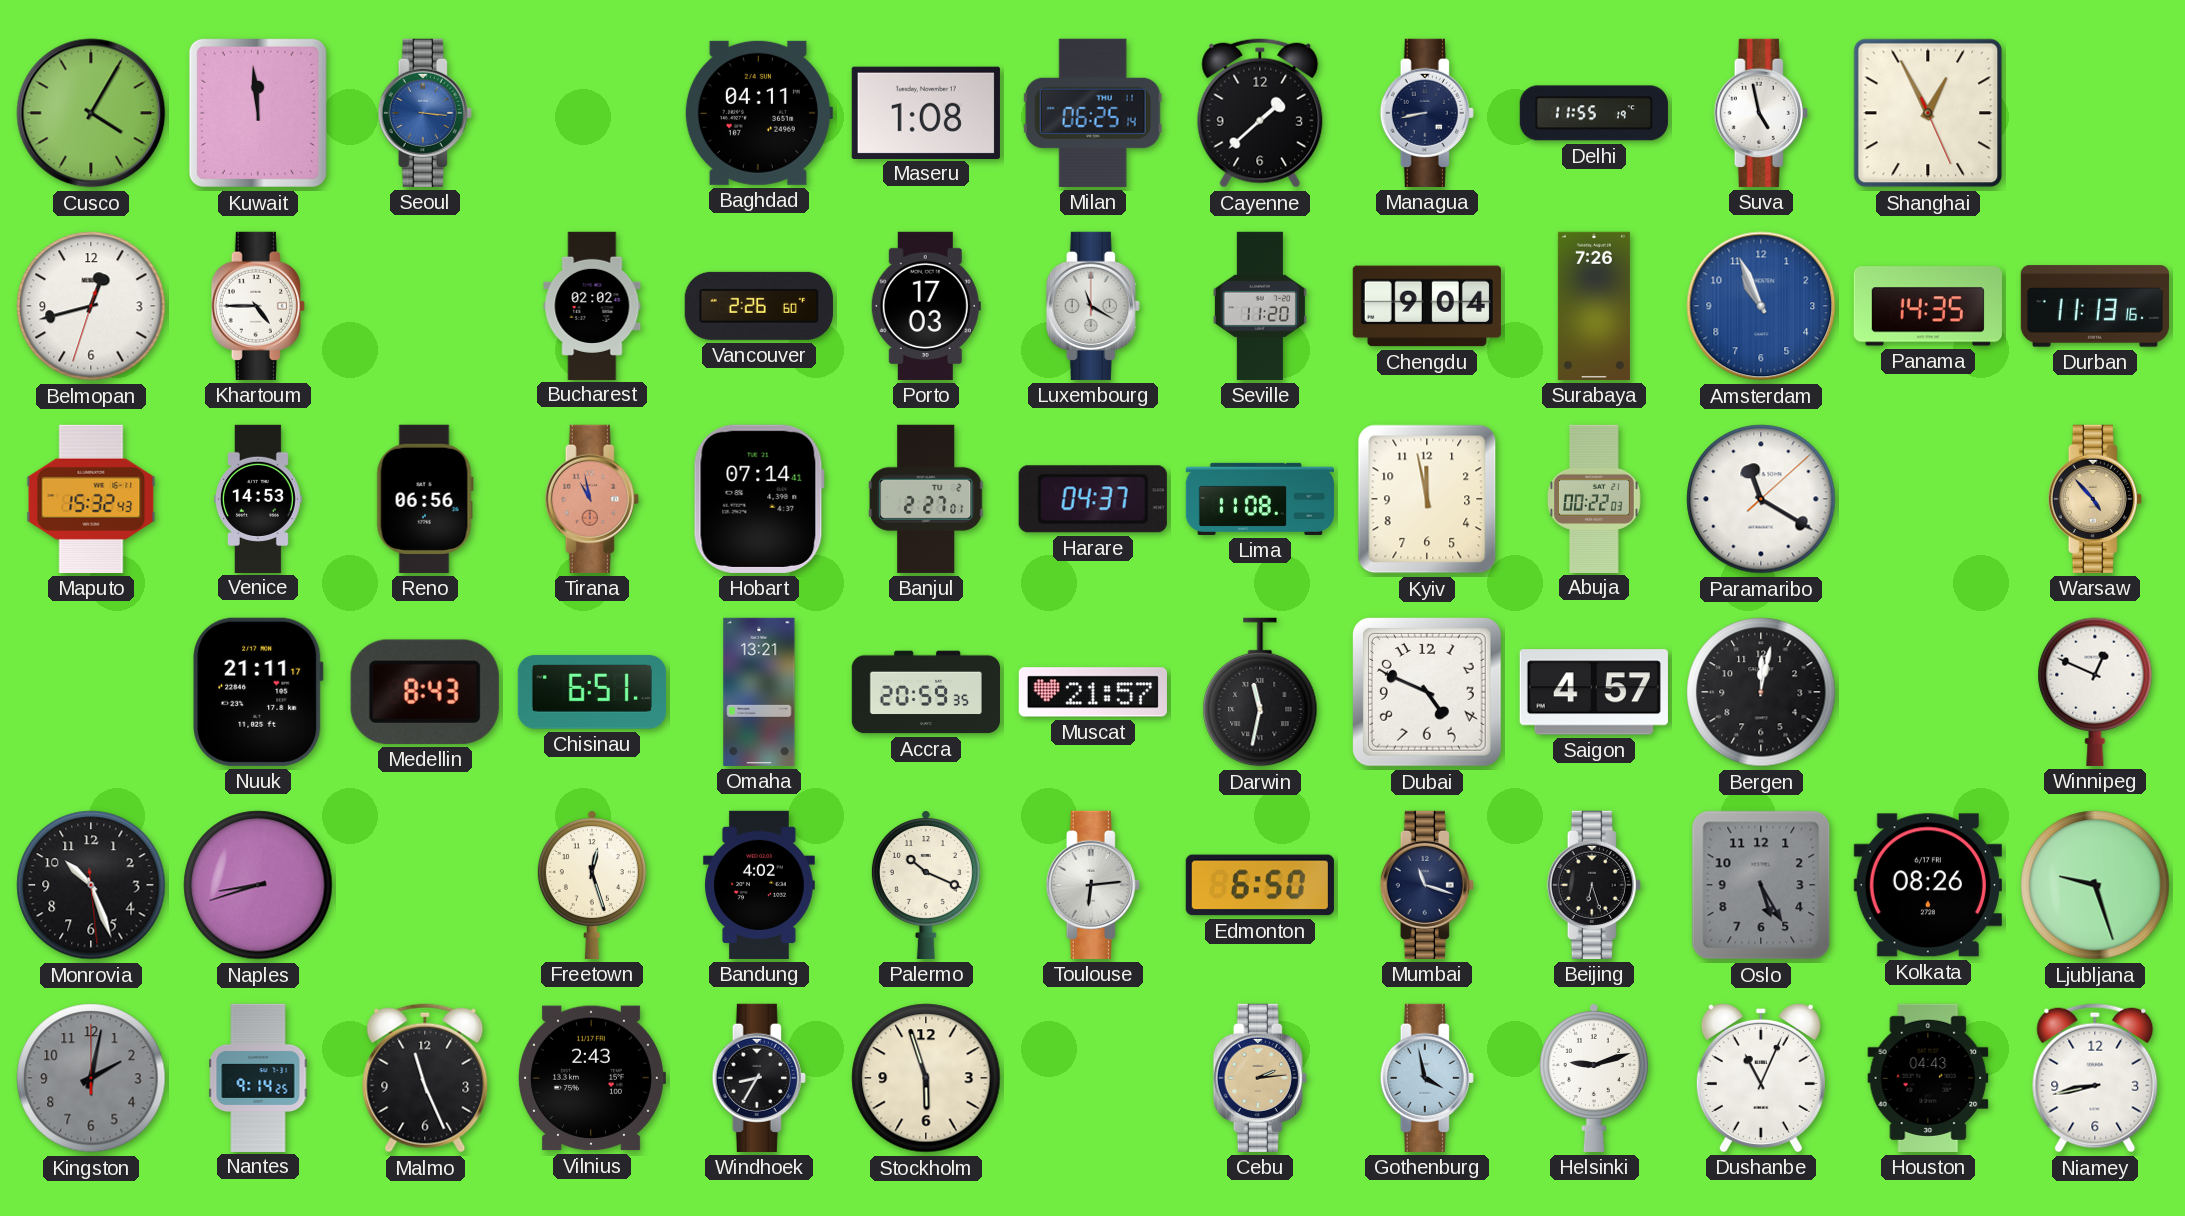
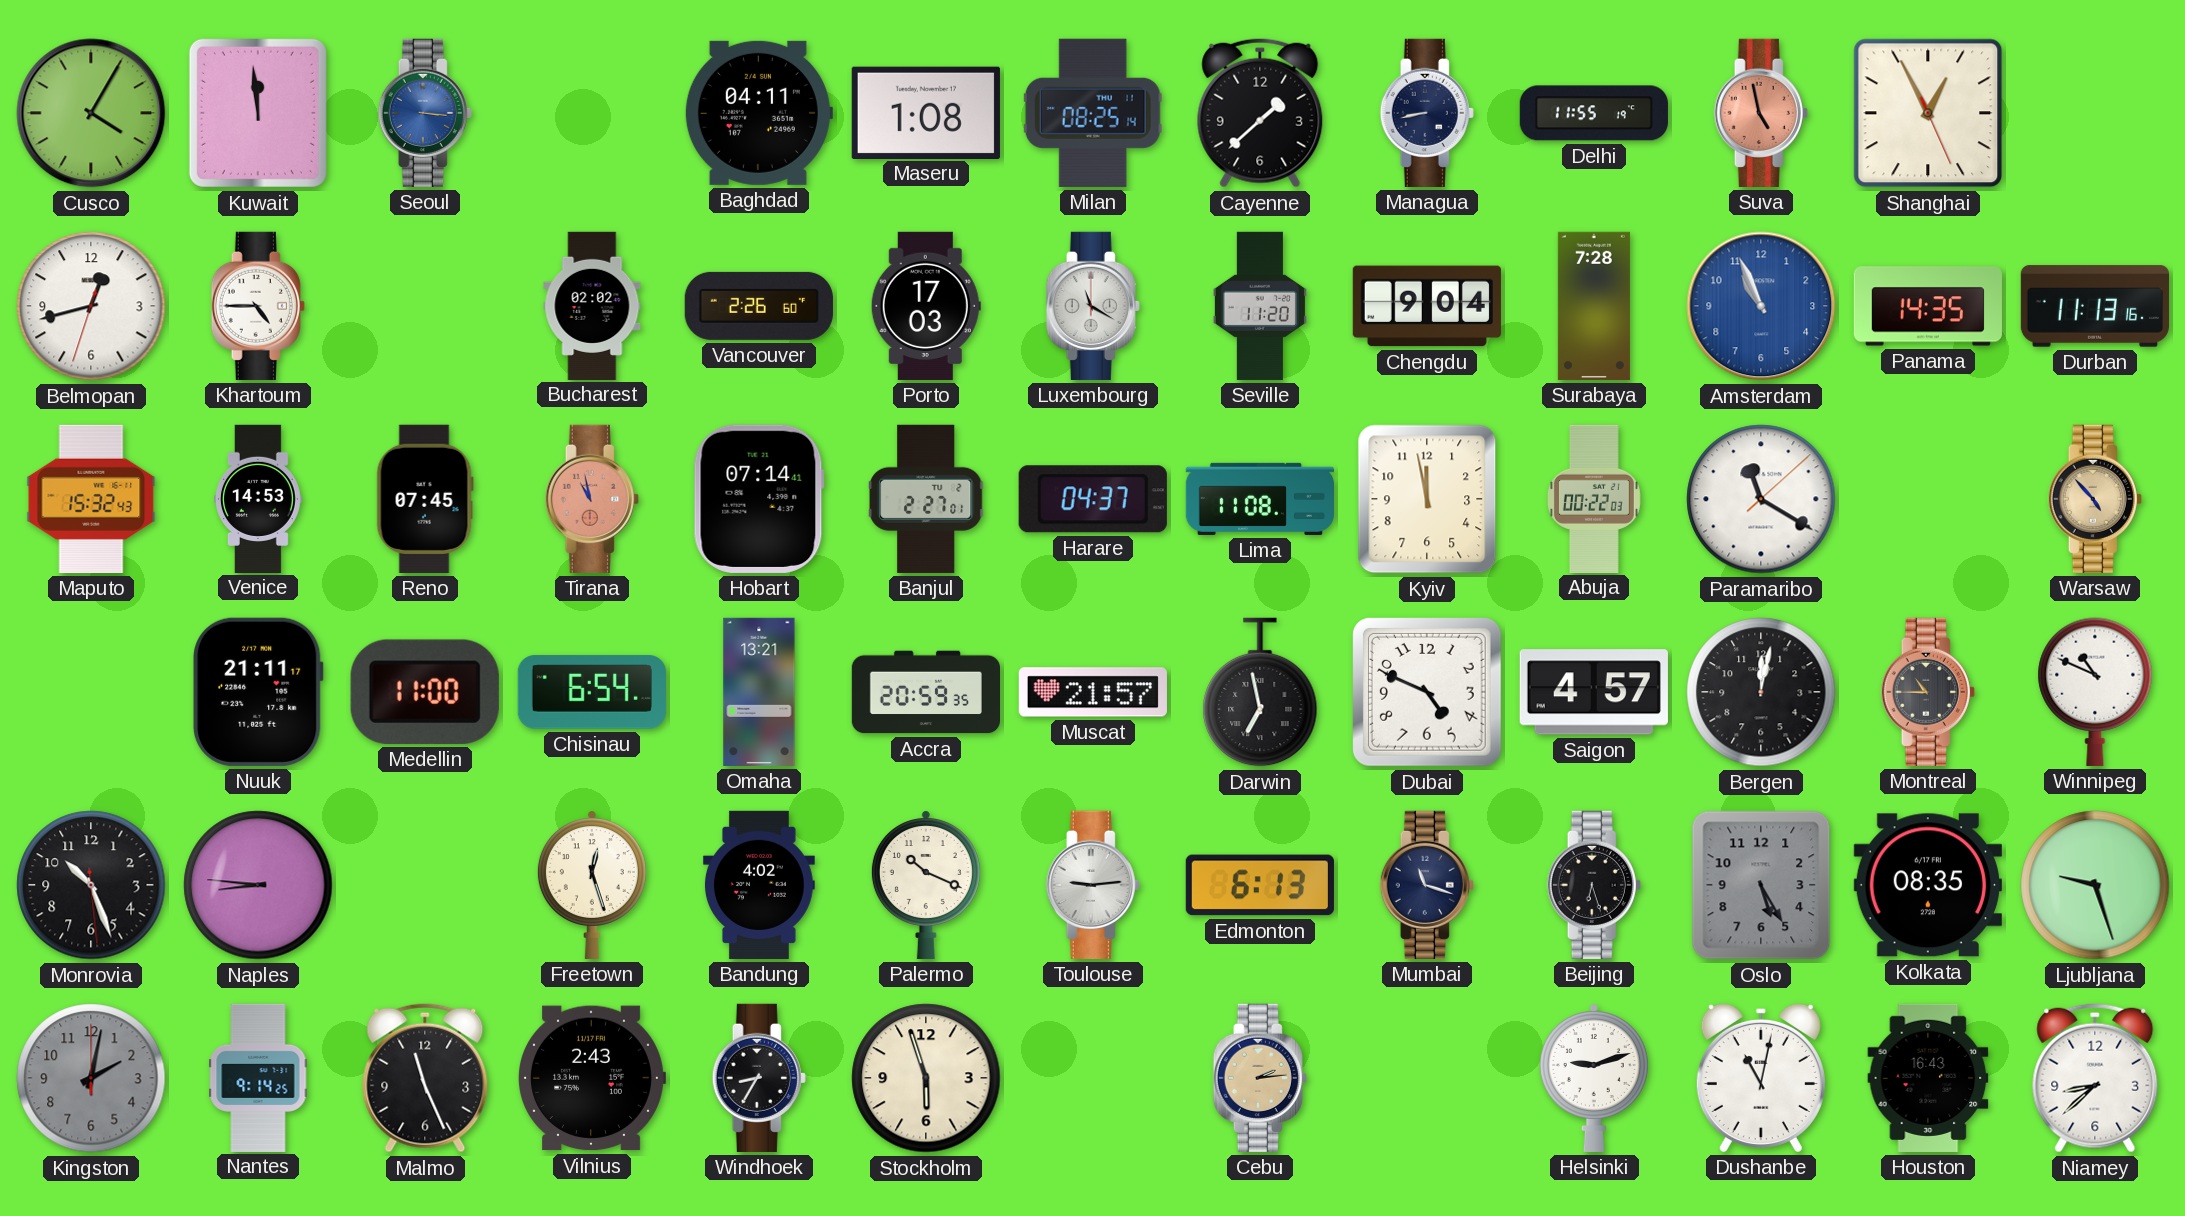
Milan: 06:25 -> 08:25 (1093, 113)
Suva dial: white -> salmon (1761, 113)
Surabaya: 7:26 -> 7:28 (1594, 306)
Reno: 06:56 -> 07:45 (425, 499)
Medellin: 8:43 -> 11:00 (425, 692)
Chisinau: 6:51 -> 6:54 (592, 692)
Darwin: 11:32 -> 6:58 (1260, 692)
Montreal: none -> 10:45 (1928, 692)
Winnipeg: 12:49 -> 10:49 (2095, 692)
Naples: 8:42 -> 8:46 (258, 885)
Toulouse: 6:14 -> 9:14 (1093, 885)
Edmonton: 6:50 -> 6:13 (1260, 885)
Kolkata: 08:26 -> 08:35 (1928, 885)
Gothenburg: 3:58 -> none (1427, 1078)
Dushanbe: 11:04 -> 11:02 (1761, 1077)
Houston: 04:43 -> 16:43 (1928, 1078)
Niamey: 8:43 -> 8:38 (2095, 1078)
